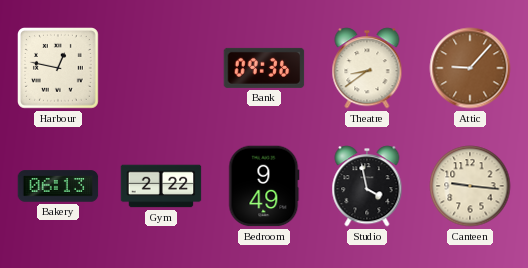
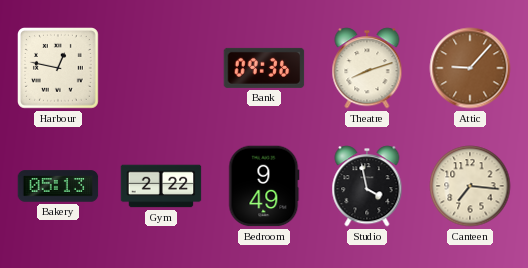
Theatre: 8:39 -> 8:12 (367, 68)
Bakery: 06:13 -> 05:13 (58, 186)
Canteen: 9:16 -> 7:16 (470, 186)
